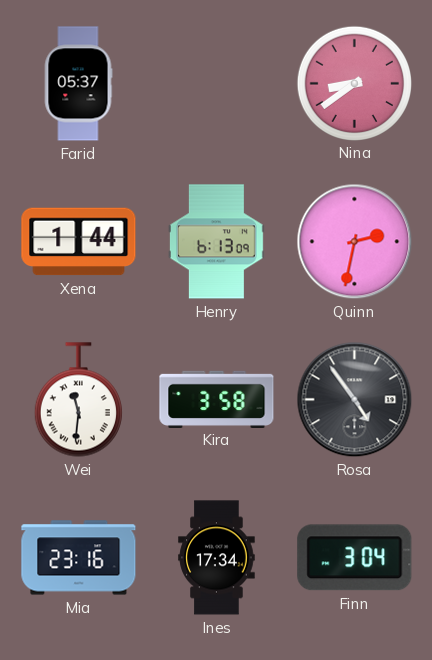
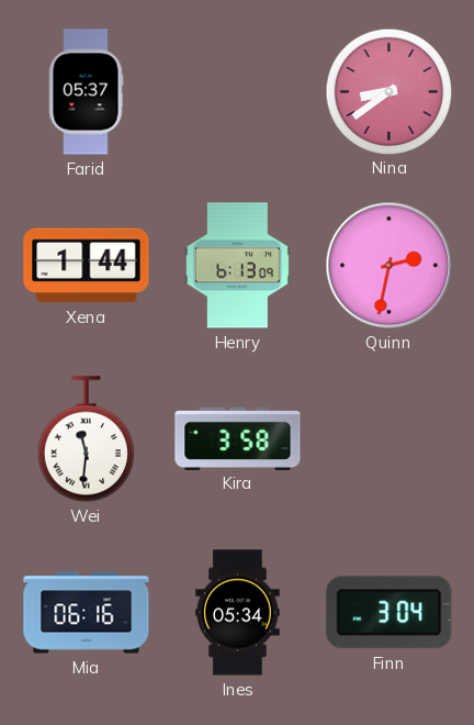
Rosa: 4:54 -> none (355, 400)
Mia: 23:16 -> 06:16 (87, 613)
Ines: 17:34 -> 05:34 (238, 613)
